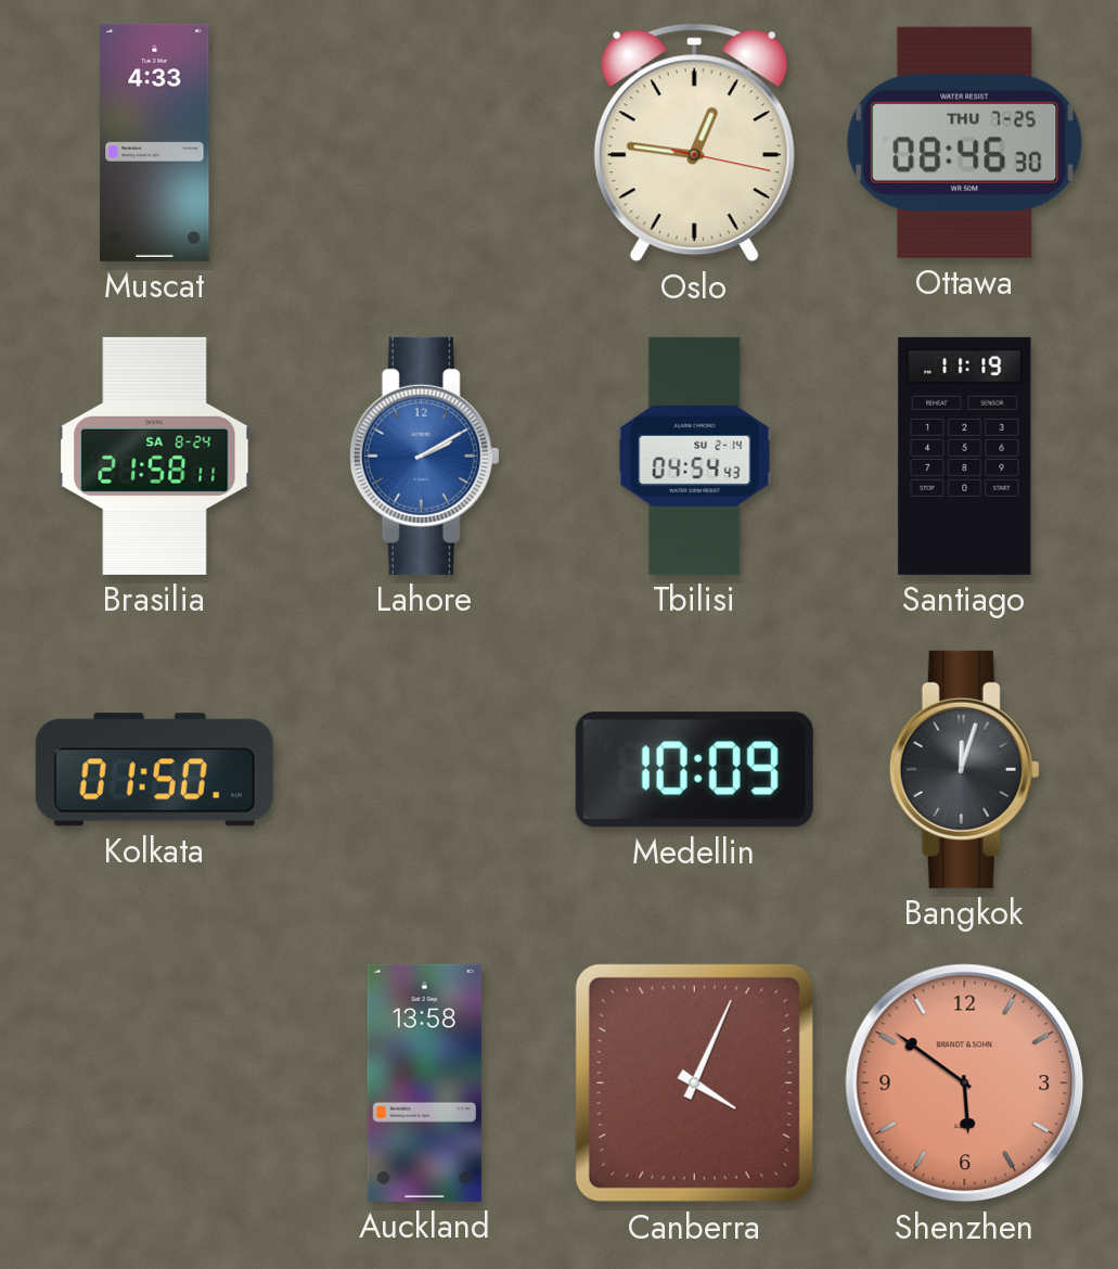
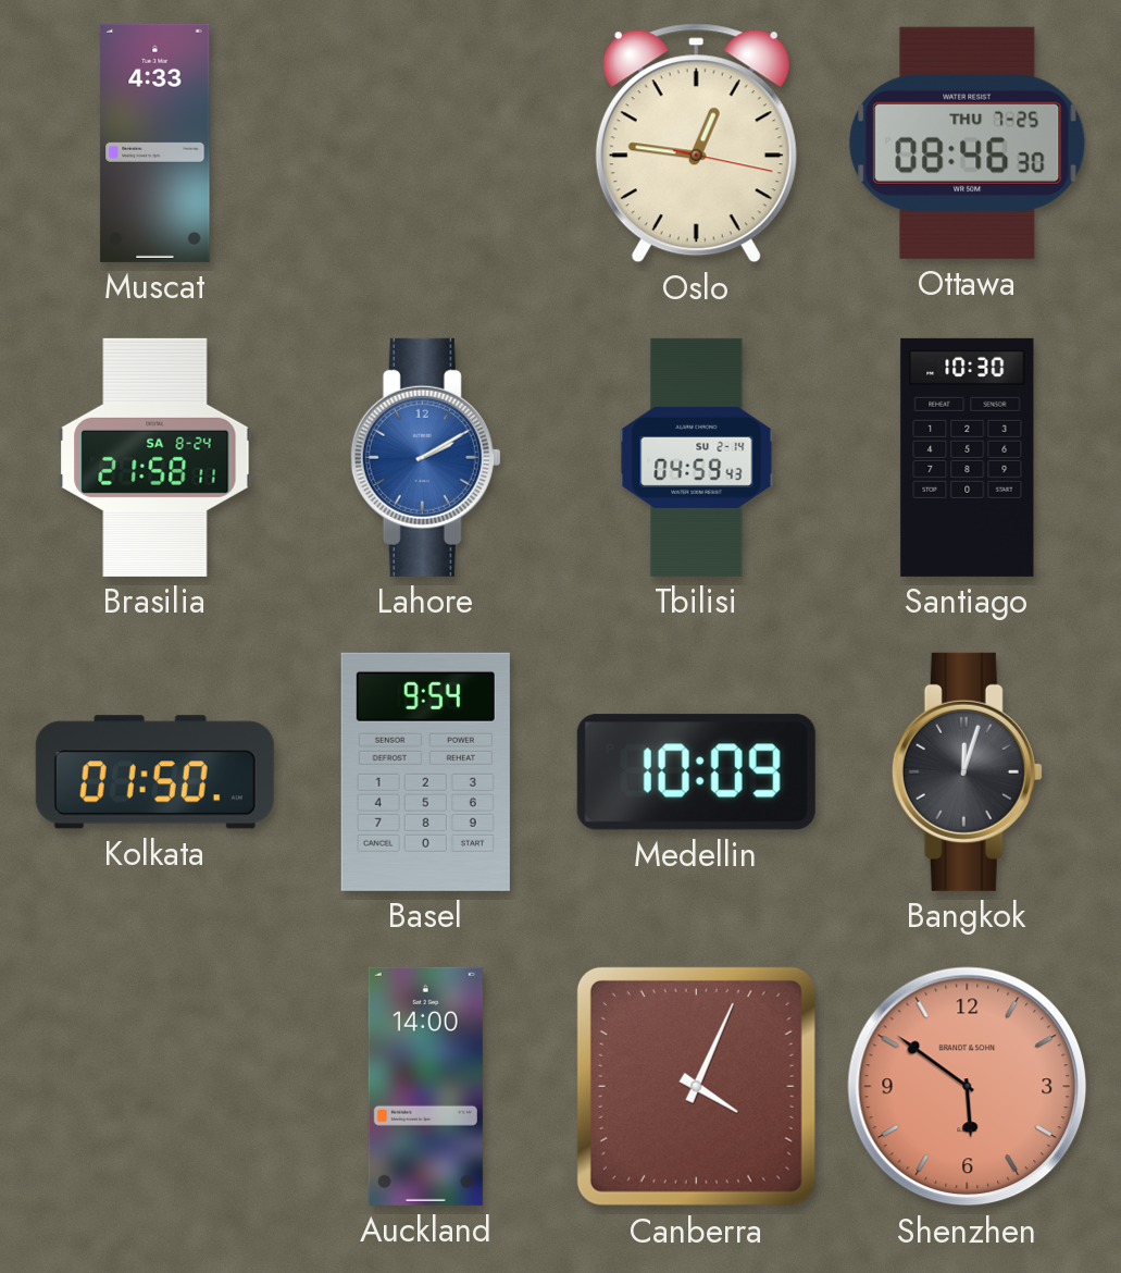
Tbilisi: 04:54 -> 04:59 (697, 457)
Santiago: 11:19 -> 10:30 (968, 457)
Basel: none -> 9:54 (425, 771)
Auckland: 13:58 -> 14:00 (425, 1086)
